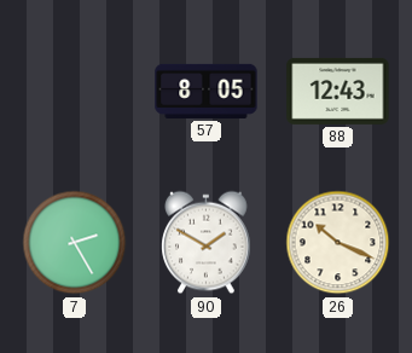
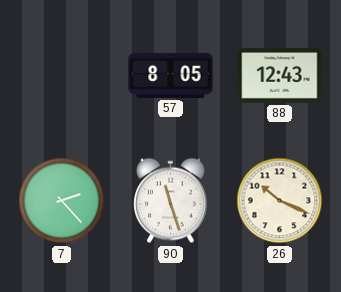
7: 2:25 -> 2:23 (62, 201)
90: 1:50 -> 11:27 (171, 201)
